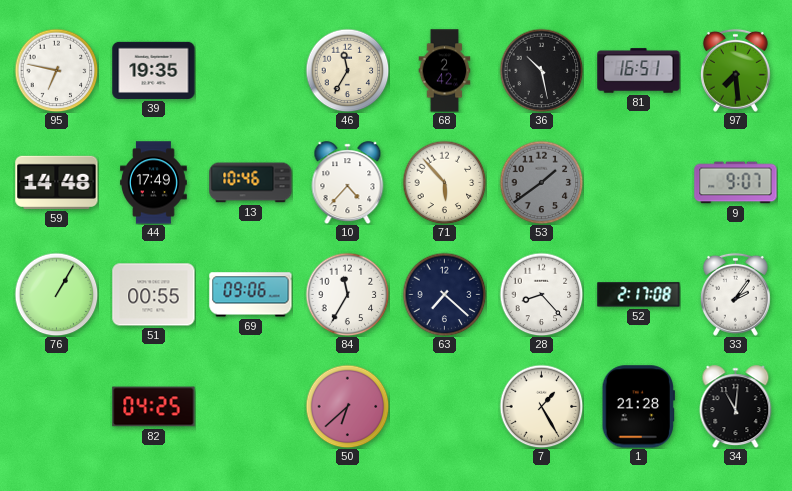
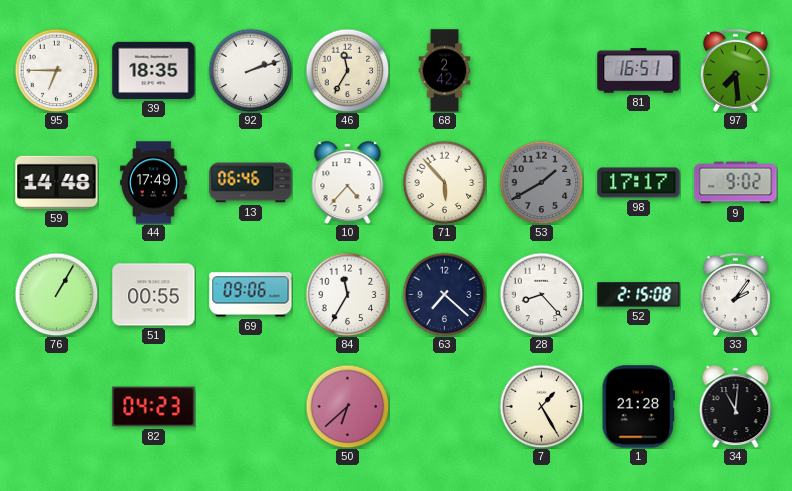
95: 6:47 -> 6:45 (56, 70)
39: 19:35 -> 18:35 (154, 70)
92: none -> 2:12 (250, 70)
36: 10:28 -> none (541, 70)
13: 10:46 -> 06:46 (251, 183)
53: 1:39 -> 1:40 (541, 182)
98: none -> 17:17 (639, 183)
9: 9:07 -> 9:02 (736, 183)
52: 2:17 -> 2:15 (639, 295)
82: 04:25 -> 04:23 (154, 407)
